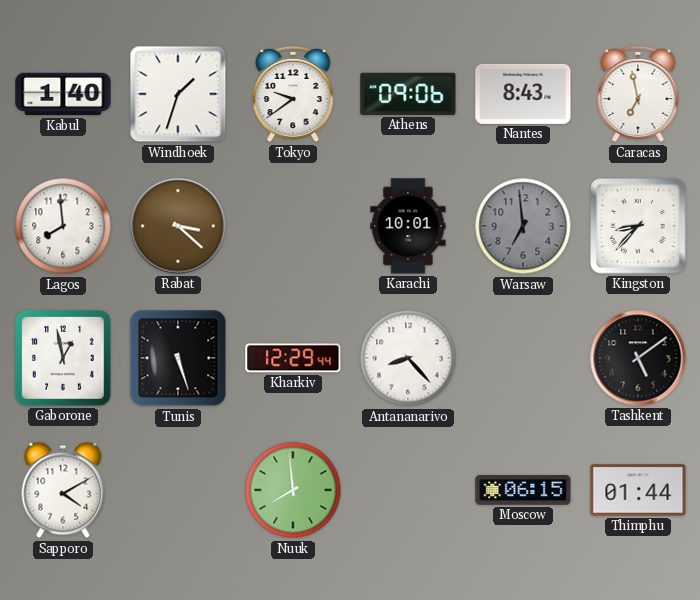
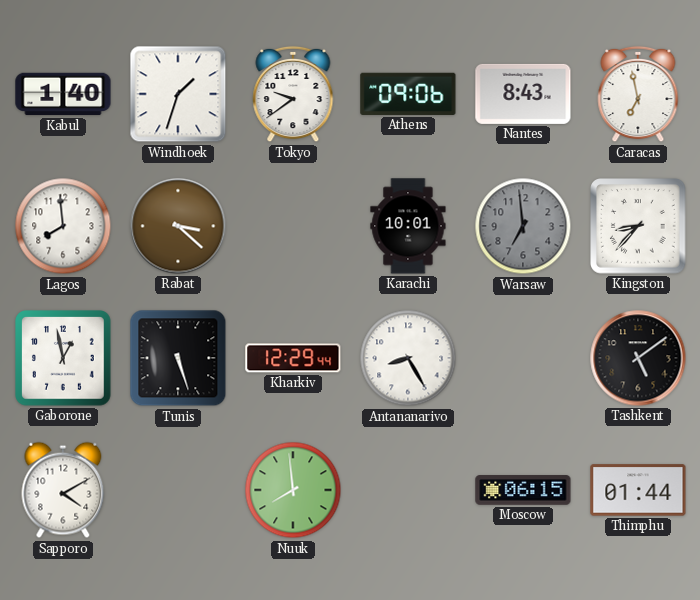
Antananarivo: 8:23 -> 8:25 (408, 358)
